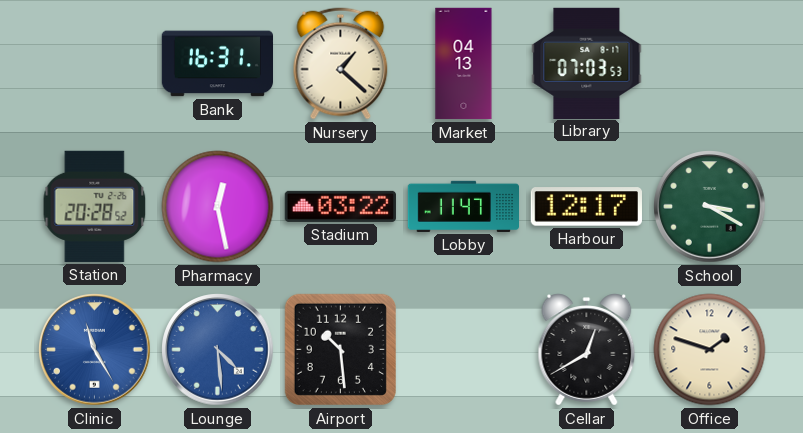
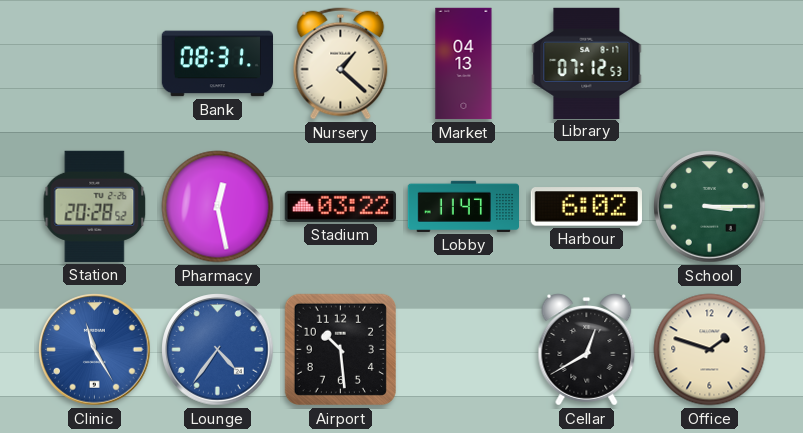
Bank: 16:31 -> 08:31 (217, 64)
Library: 07:03 -> 07:12 (587, 63)
Harbour: 12:17 -> 6:02 (586, 207)
School: 3:20 -> 3:15 (710, 207)
Lounge: 4:29 -> 4:36 (218, 350)
